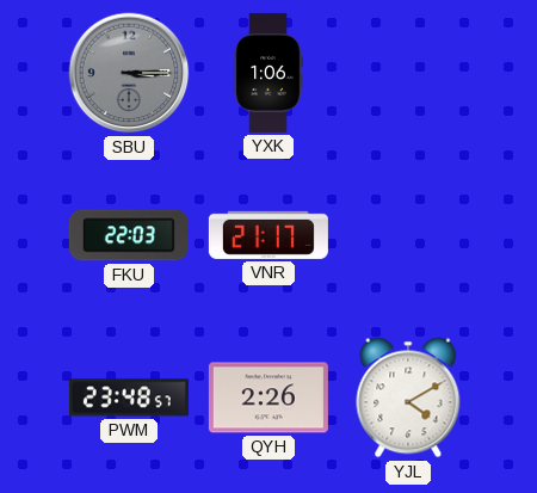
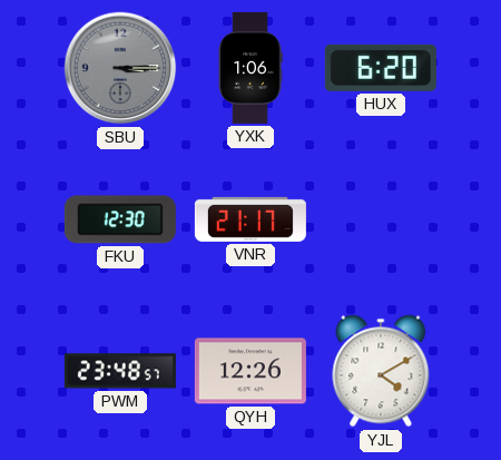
HUX: none -> 6:20 (381, 68)
FKU: 22:03 -> 12:30 (120, 219)
QYH: 2:26 -> 12:26 (250, 371)
